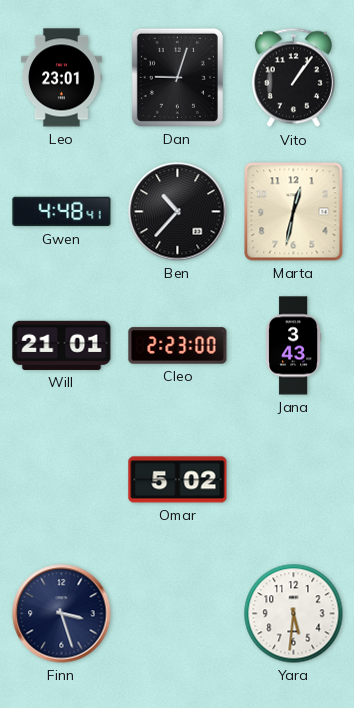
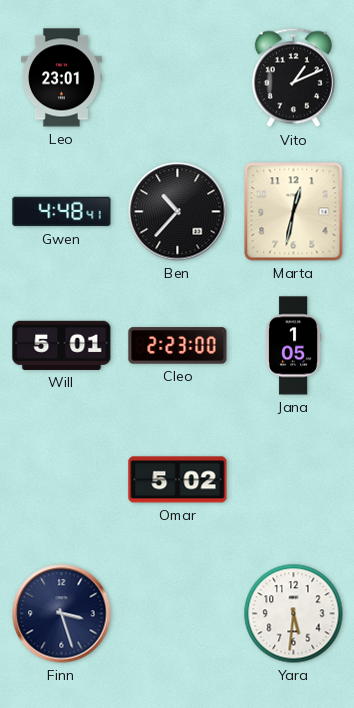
Dan: 9:03 -> none (177, 77)
Vito: 1:06 -> 1:11 (293, 78)
Will: 21:01 -> 5:01 (62, 345)
Jana: 3:43 -> 1:05 (294, 346)
